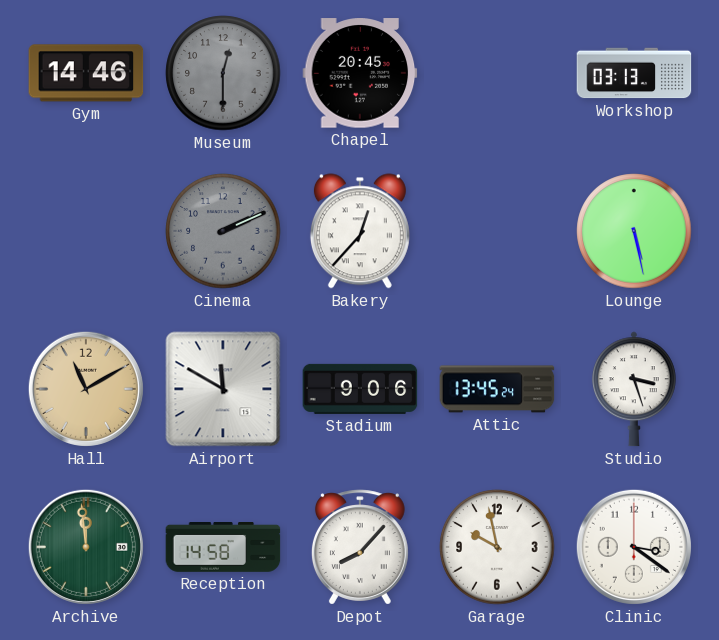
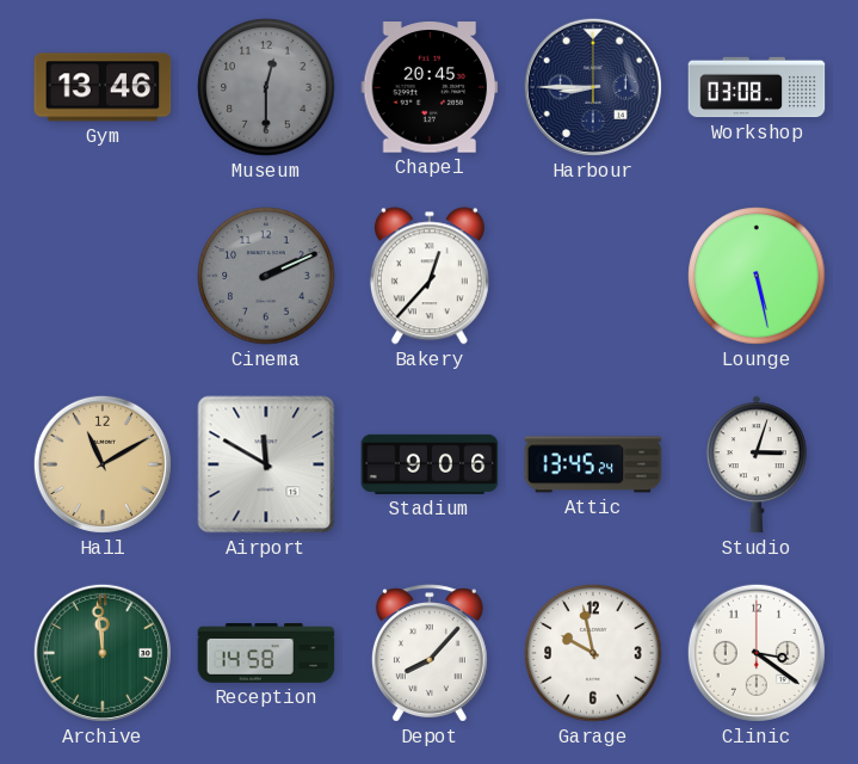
Gym: 14:46 -> 13:46 (103, 87)
Harbour: none -> 8:45 (593, 87)
Workshop: 03:13 -> 03:08 (757, 87)
Studio: 3:27 -> 3:03 (757, 464)
